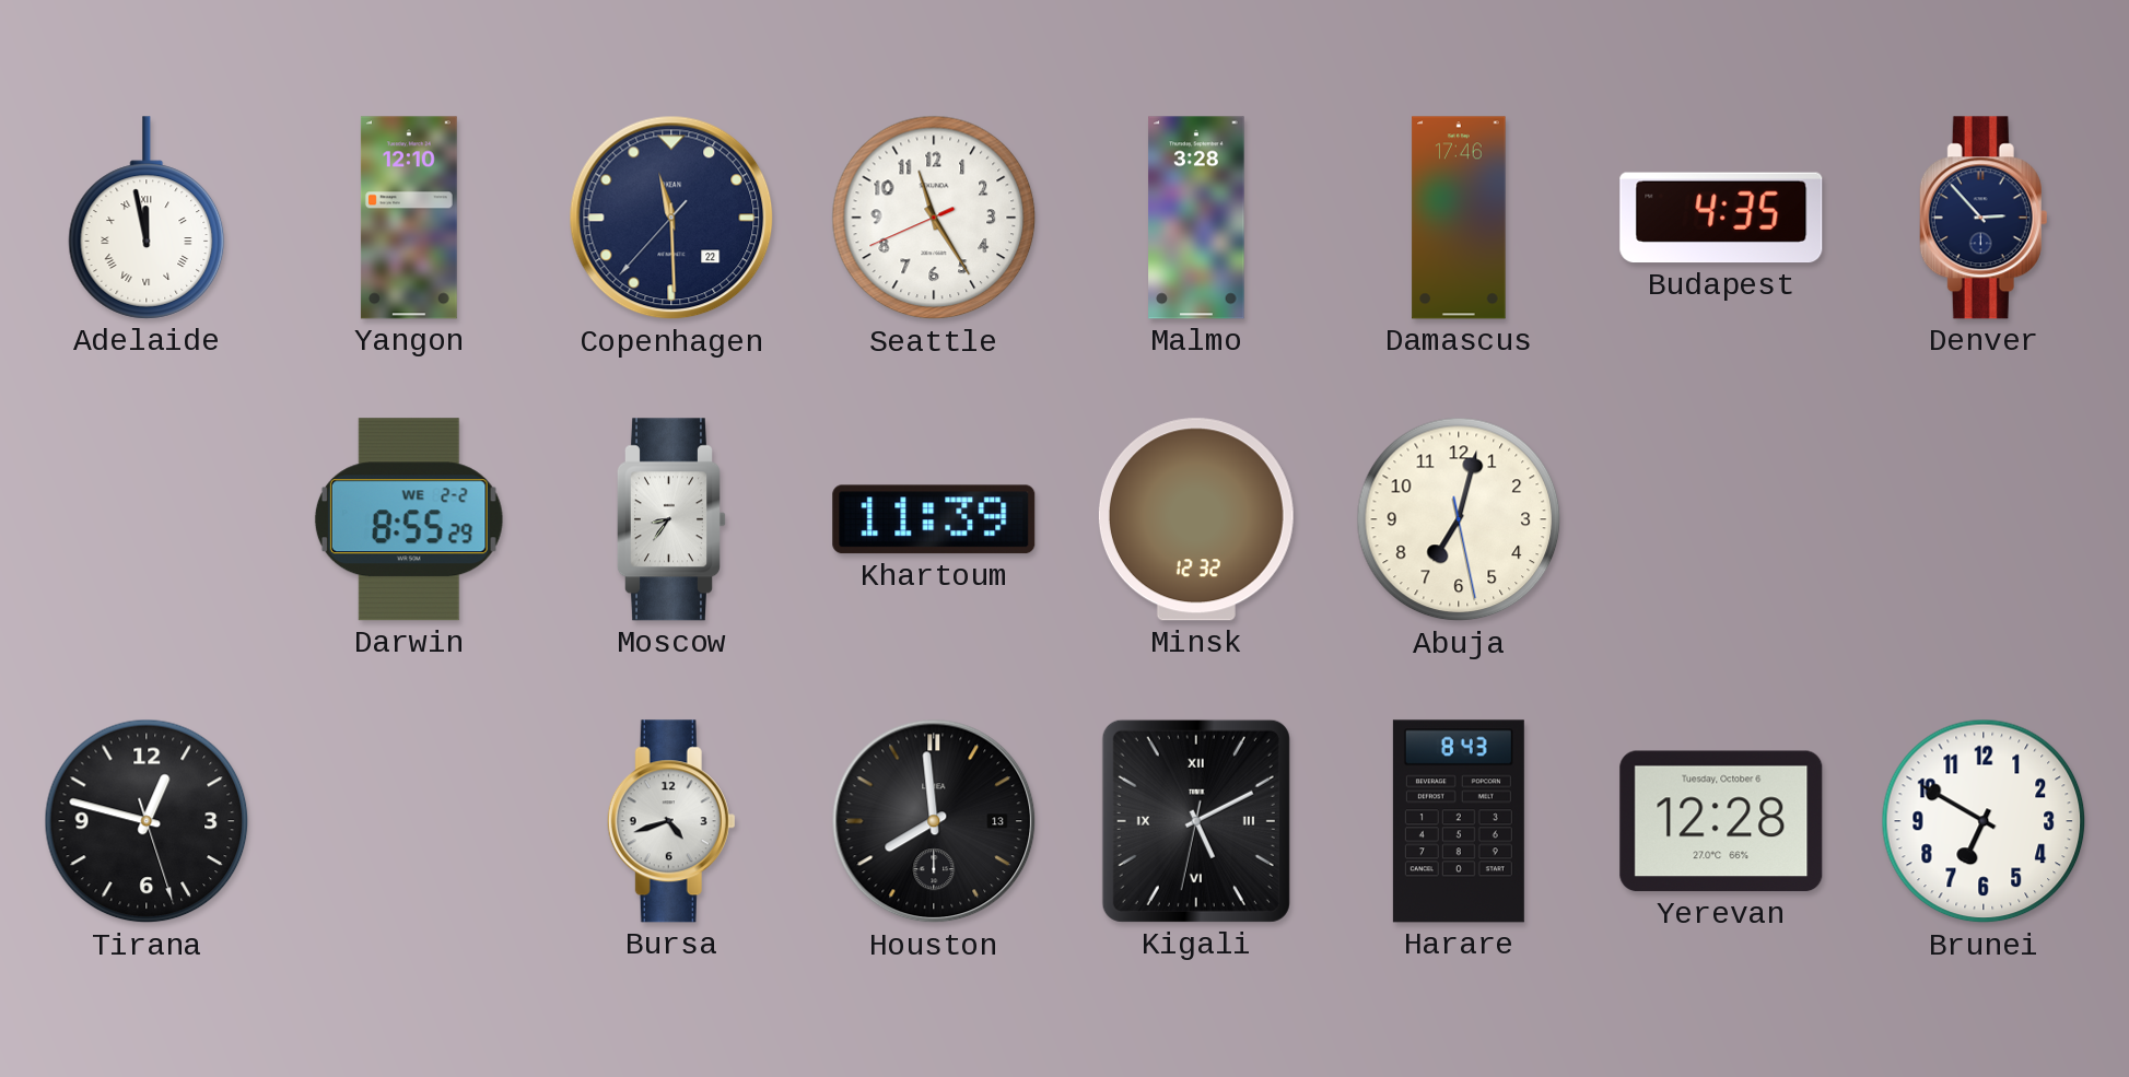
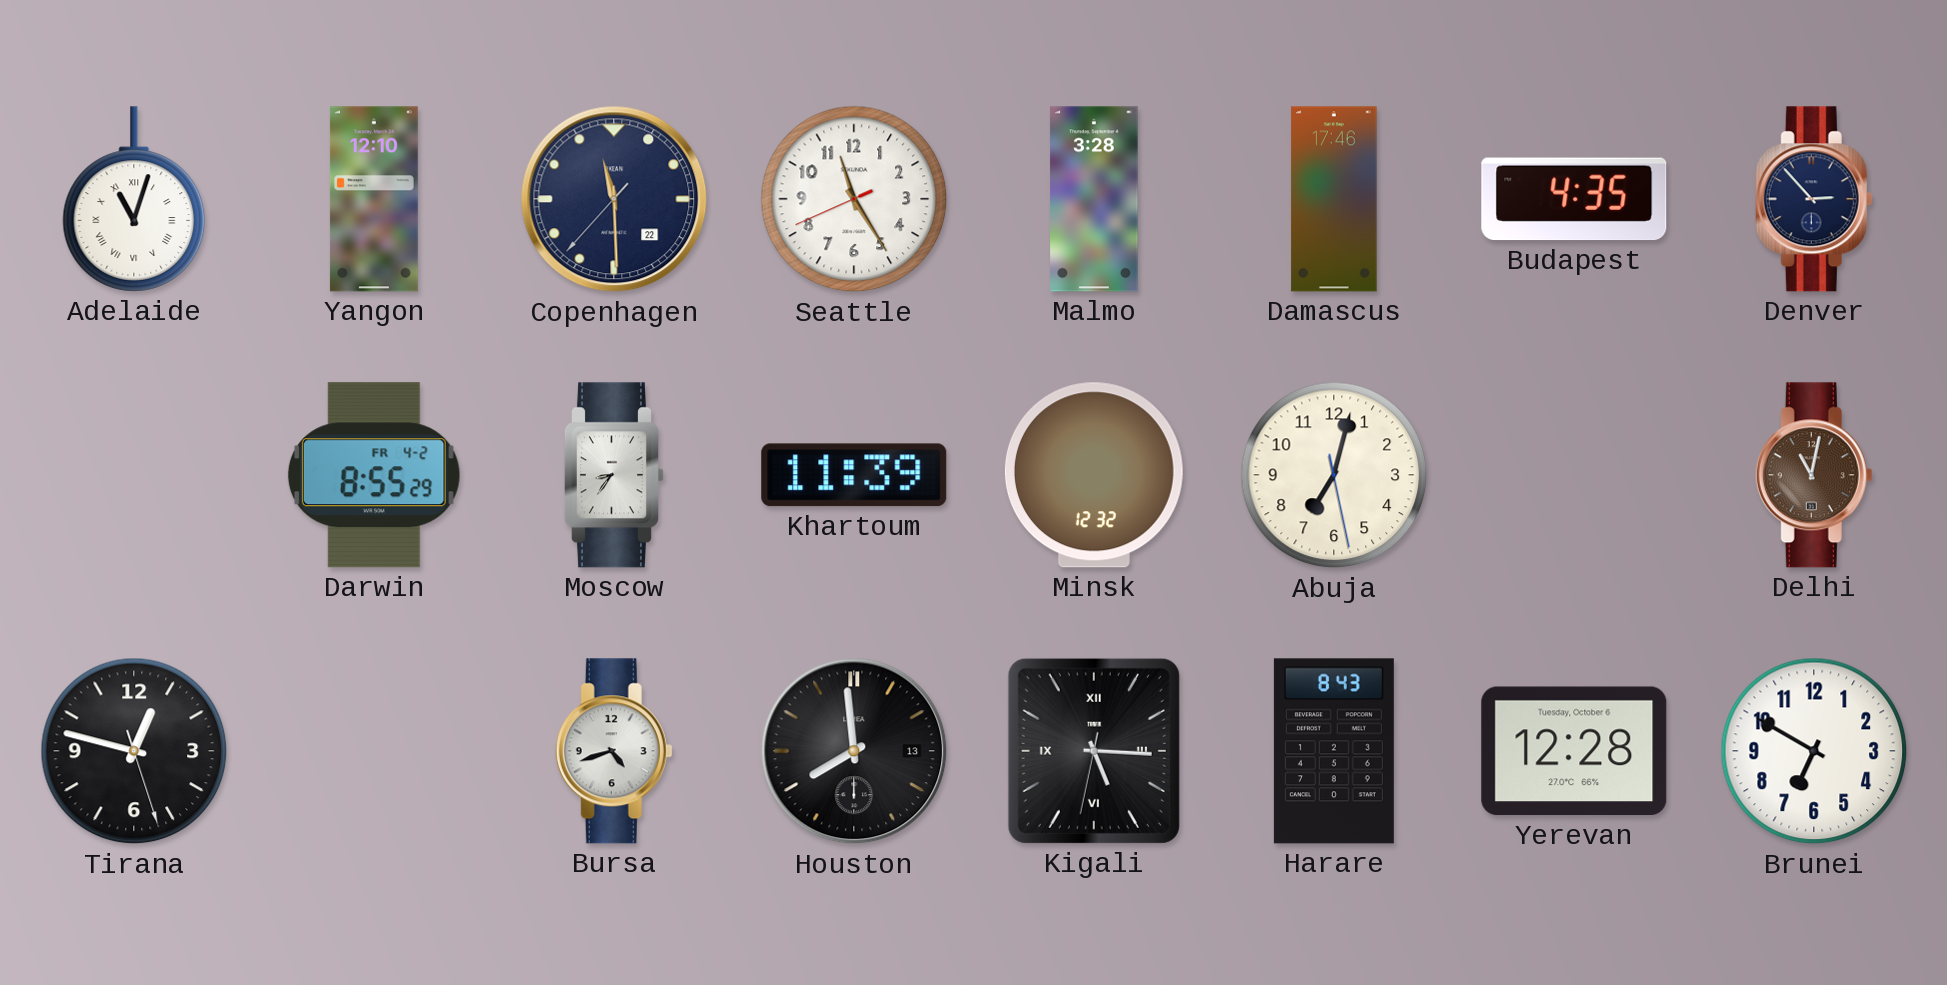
Adelaide: 11:58 -> 11:03 (134, 199)
Darwin date: WE 2-2 -> FR 4-2 (374, 475)
Delhi: none -> 11:02 (1814, 475)
Kigali: 5:10 -> 5:15 (1094, 751)
